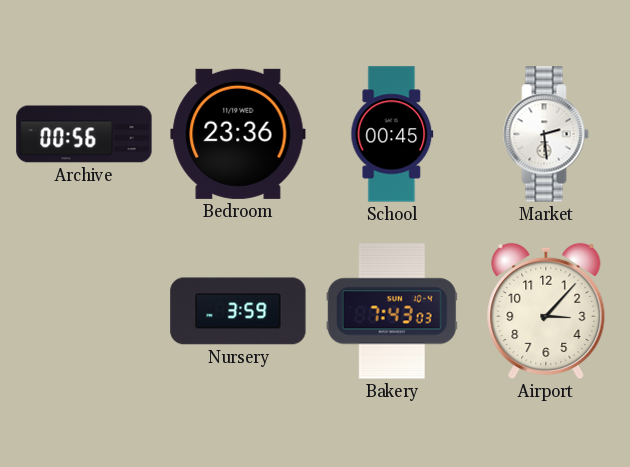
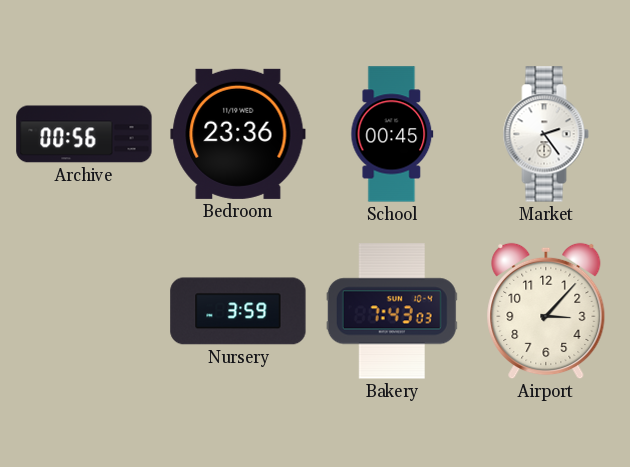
Market: 2:29 -> 2:24 (546, 134)
